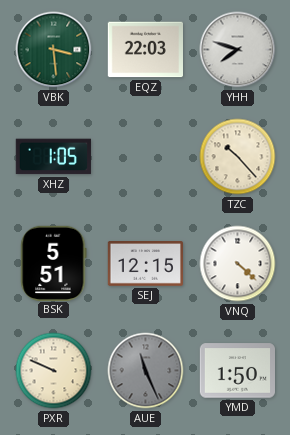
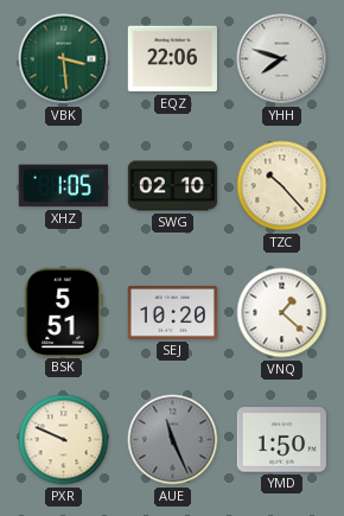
EQZ: 22:03 -> 22:06 (172, 59)
SWG: none -> 02:10 (173, 186)
SEJ: 12:15 -> 10:20 (172, 313)
VNQ: 4:22 -> 1:22 (282, 313)
